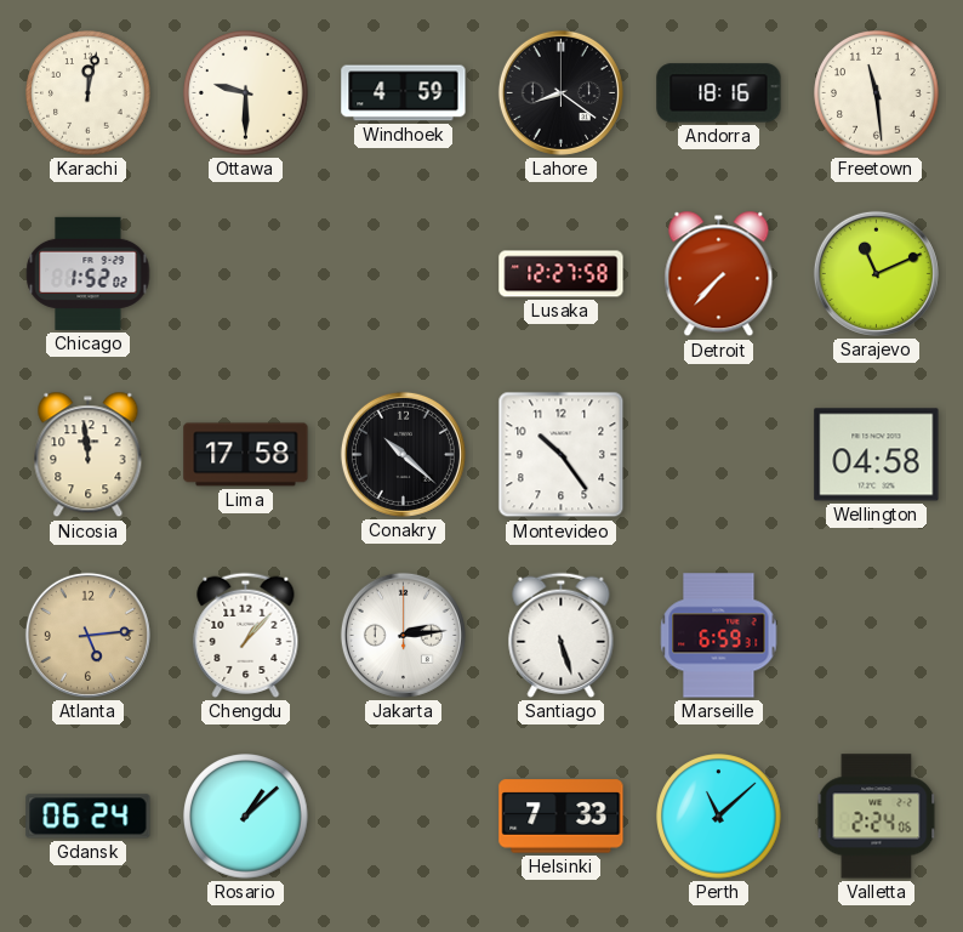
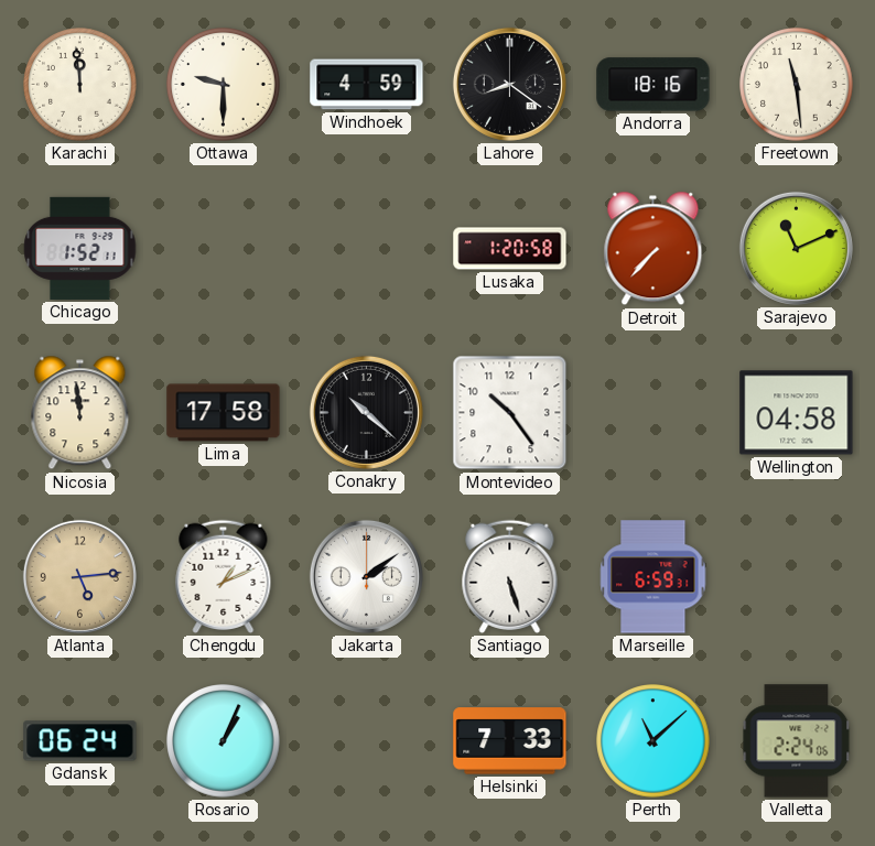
Karachi: 12:02 -> 11:59 (80, 85)
Chicago: 1:52:02 -> 1:52:11 (80, 248)
Lusaka: 12:27 -> 1:20 (510, 249)
Chengdu: 1:07 -> 1:11 (224, 576)
Jakarta: 2:14 -> 2:09 (366, 576)
Rosario: 1:08 -> 1:04 (224, 741)
